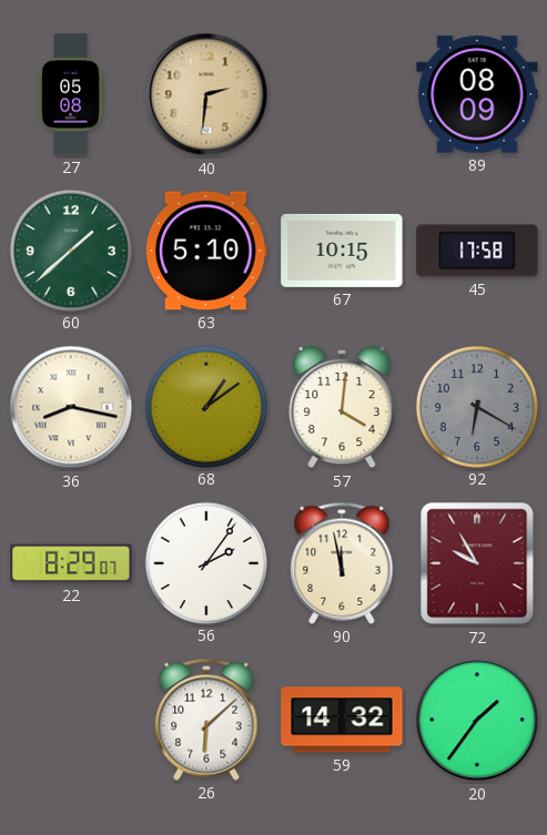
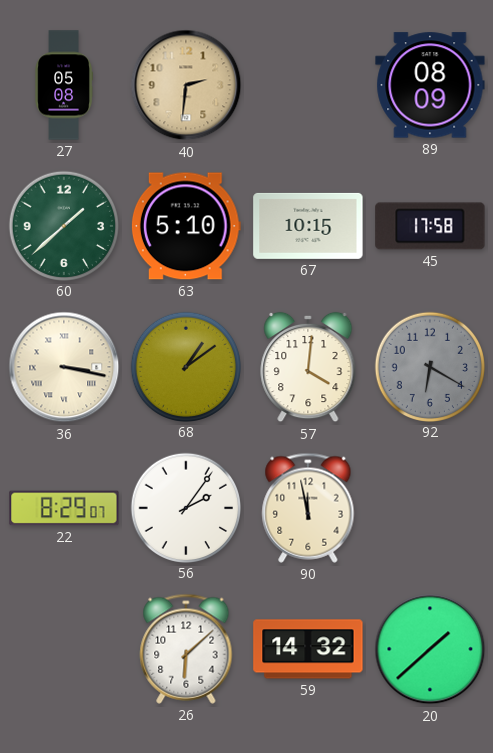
36: 8:17 -> 3:17 (64, 367)
72: 9:55 -> none (477, 563)
20: 1:36 -> 1:38 (430, 649)
